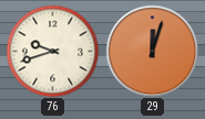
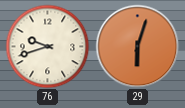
29: 12:03 -> 6:03 (137, 46)
